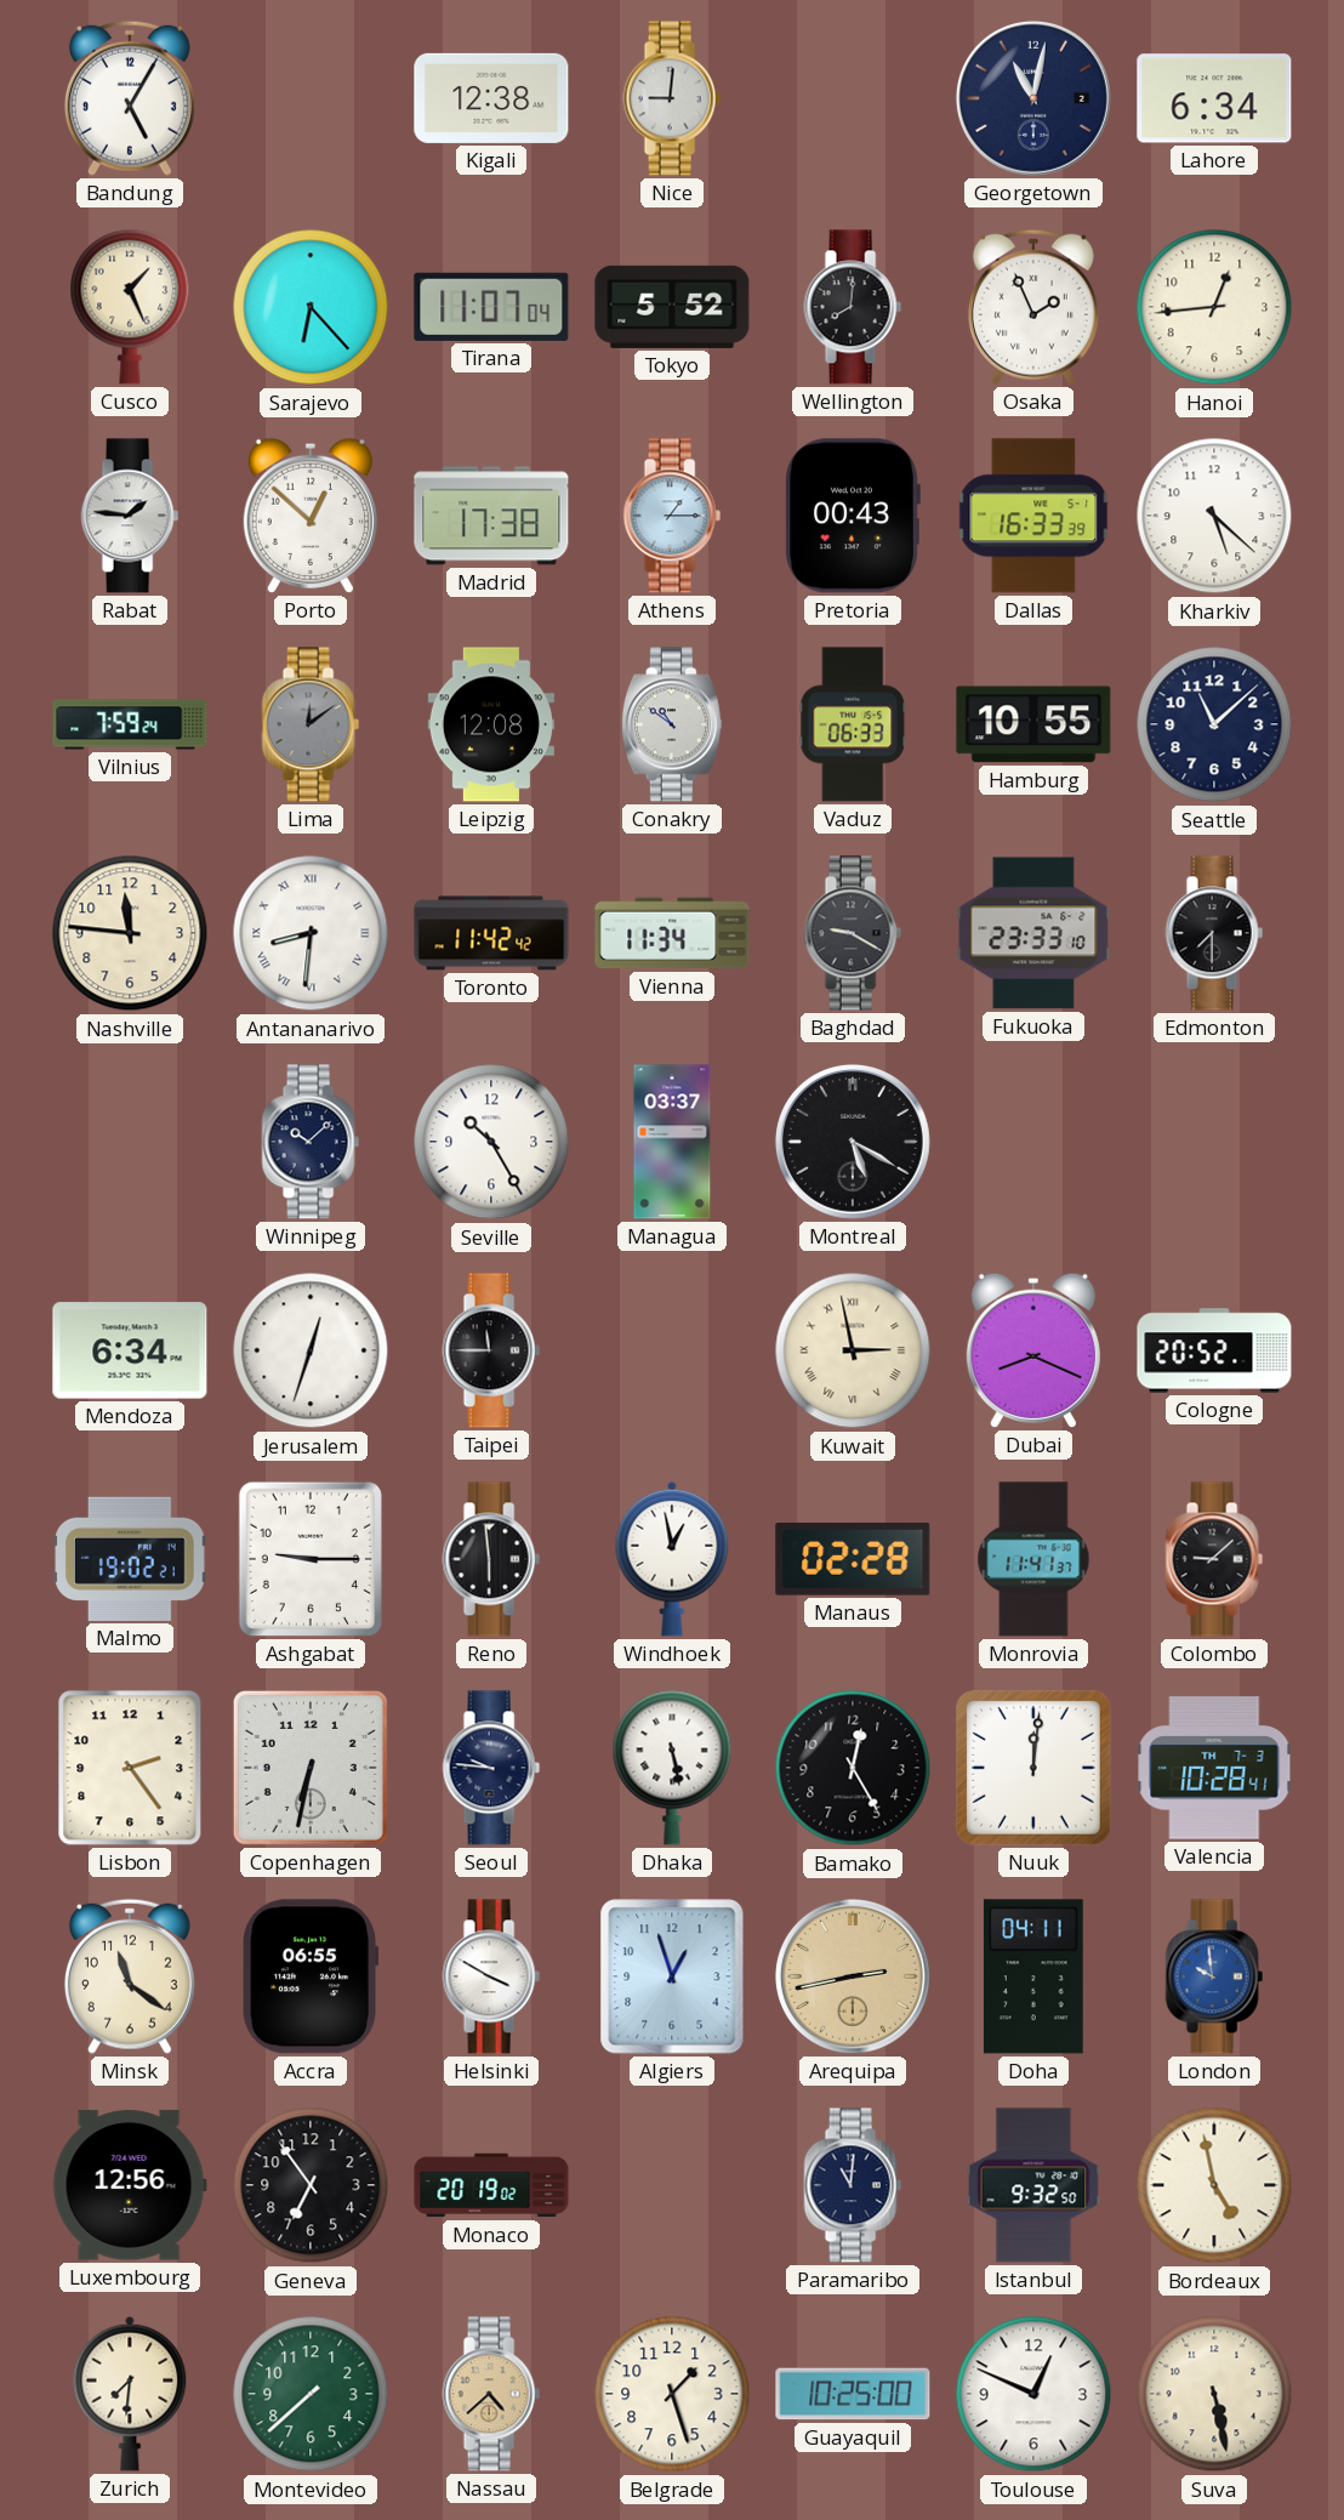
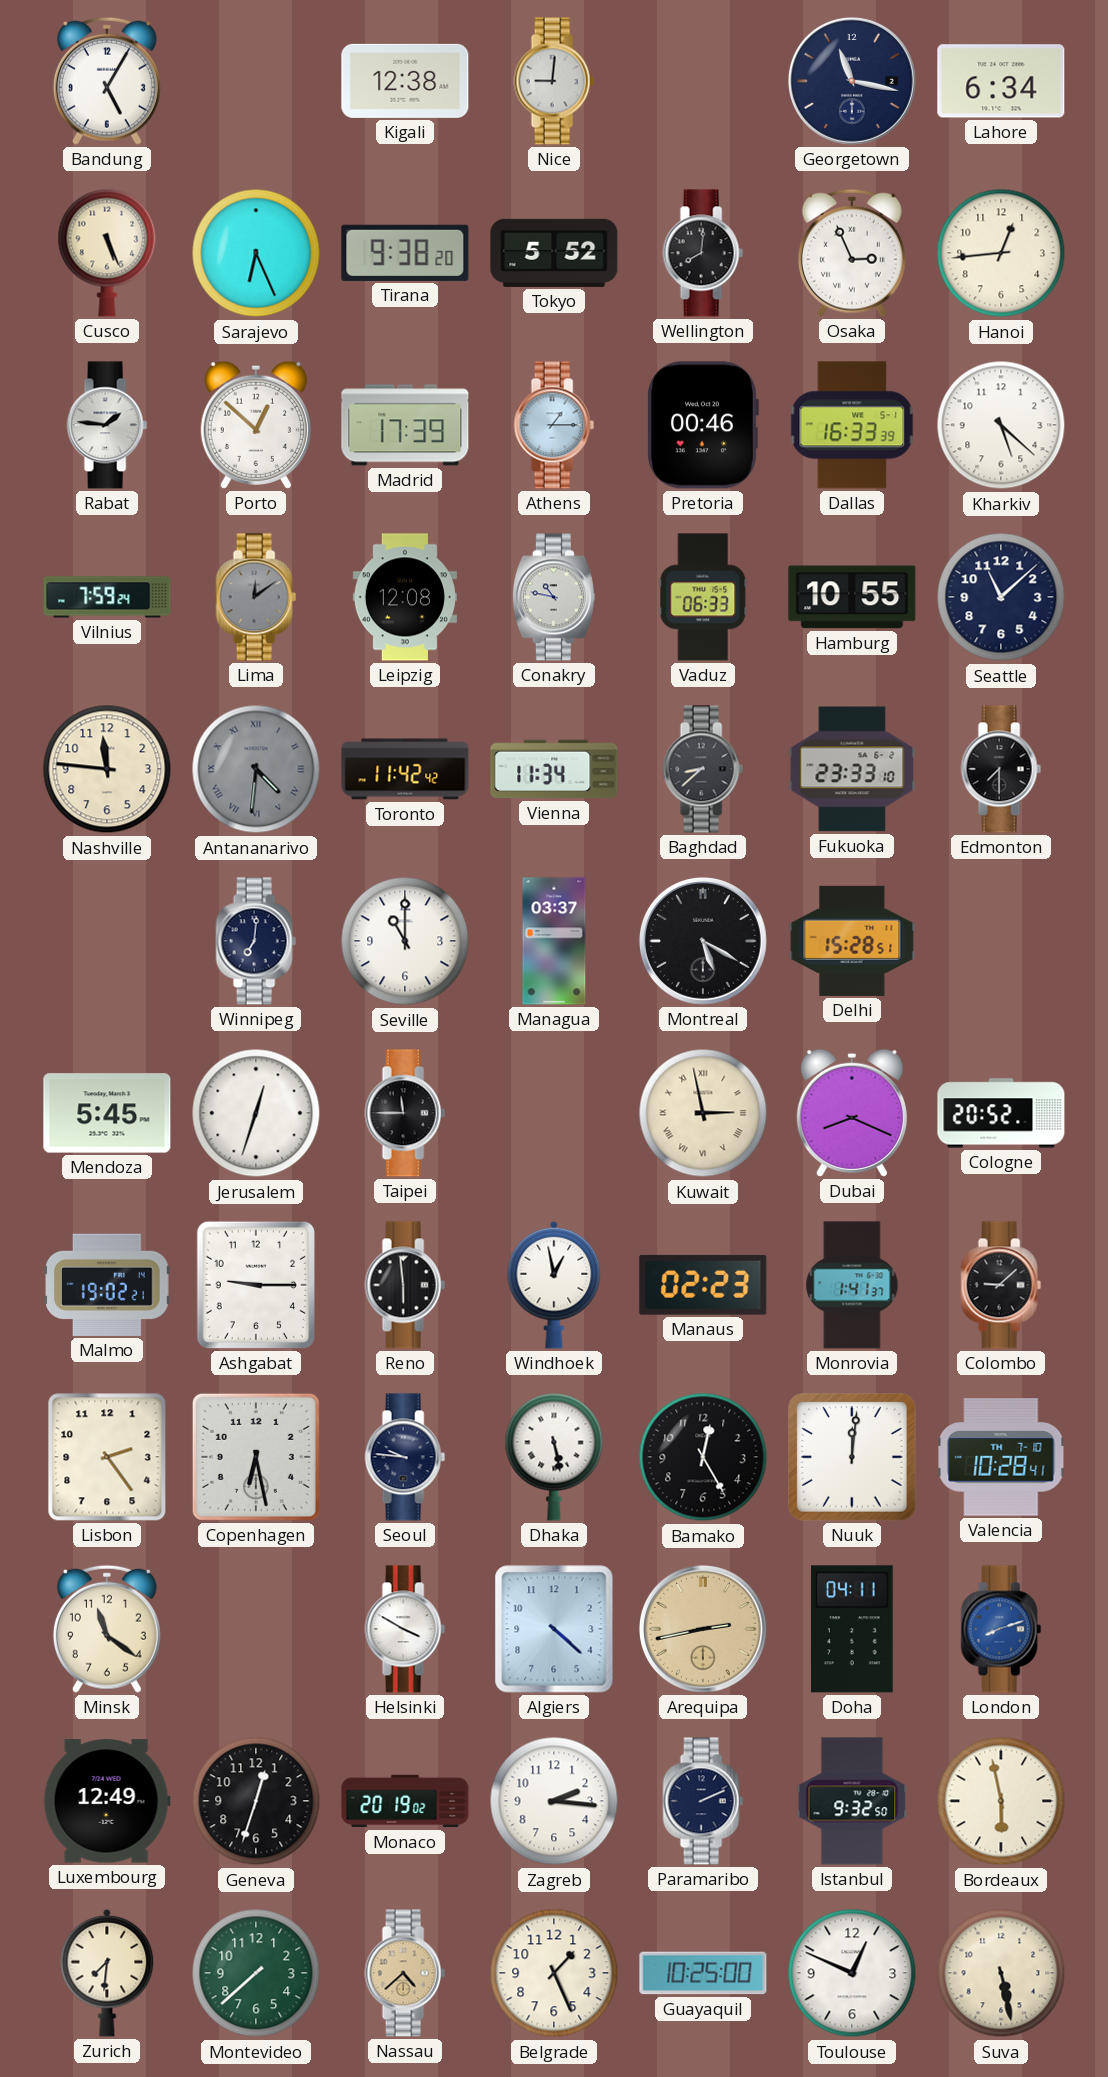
Georgetown: 11:02 -> 11:17 (852, 81)
Cusco: 1:26 -> 5:26 (107, 253)
Sarajevo: 6:23 -> 6:26 (256, 253)
Tirana: 11:07 -> 9:38 (405, 253)
Osaka: 1:56 -> 2:56 (852, 253)
Madrid: 17:38 -> 17:39 (405, 425)
Pretoria: 00:43 -> 00:46 (703, 425)
Conakry: 10:51 -> 10:47 (554, 597)
Antananarivo: 8:31 -> 4:31 (256, 769)
Antananarivo dial: white -> grey (256, 769)
Baghdad: 9:20 -> 8:38 (703, 769)
Winnipeg: 10:08 -> 7:01 (256, 941)
Seville: 10:25 -> 11:00 (405, 941)
Delhi: none -> 15:28 (852, 941)
Mendoza: 6:34 -> 5:45 (107, 1113)
Manaus: 02:28 -> 02:23 (703, 1285)
Monrovia: 11:41 -> 1:41 (852, 1285)
Copenhagen: 6:32 -> 6:28 (256, 1457)
Valencia date: TH 7-3 -> TH 7-10 (1001, 1457)
Accra: 06:55 -> none (312, 1976)
Algiers: 12:57 -> 4:22 (554, 1629)
London: 9:59 -> 8:12 (1001, 1629)
Luxembourg: 12:56 -> 12:49 (107, 1801)
Geneva: 6:54 -> 12:33 (256, 1801)
Zagreb: none -> 2:16 (554, 1801)
Paramaribo: 11:01 -> 2:11 (703, 1801)
Bordeaux: 4:58 -> 5:58 (1001, 1801)
Belgrade: 1:27 -> 1:26 (554, 1973)
